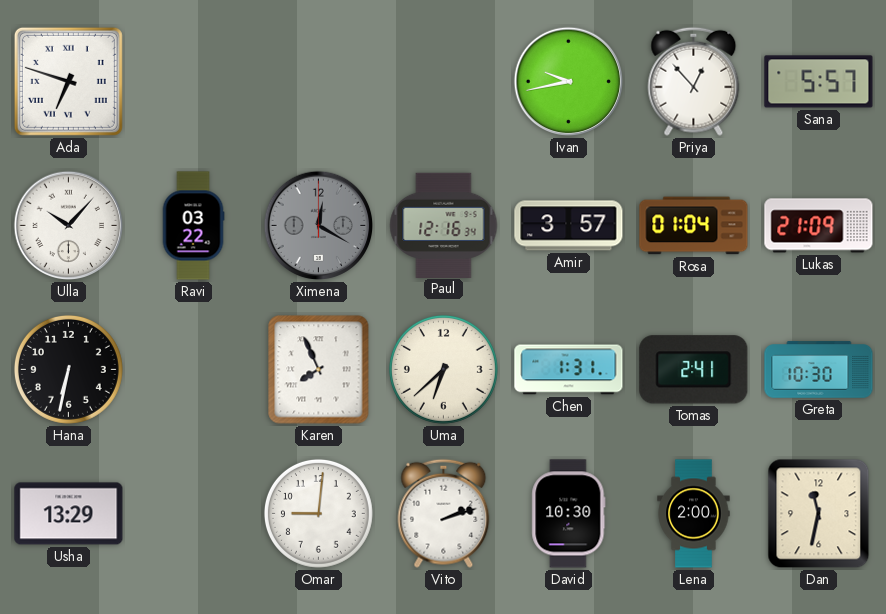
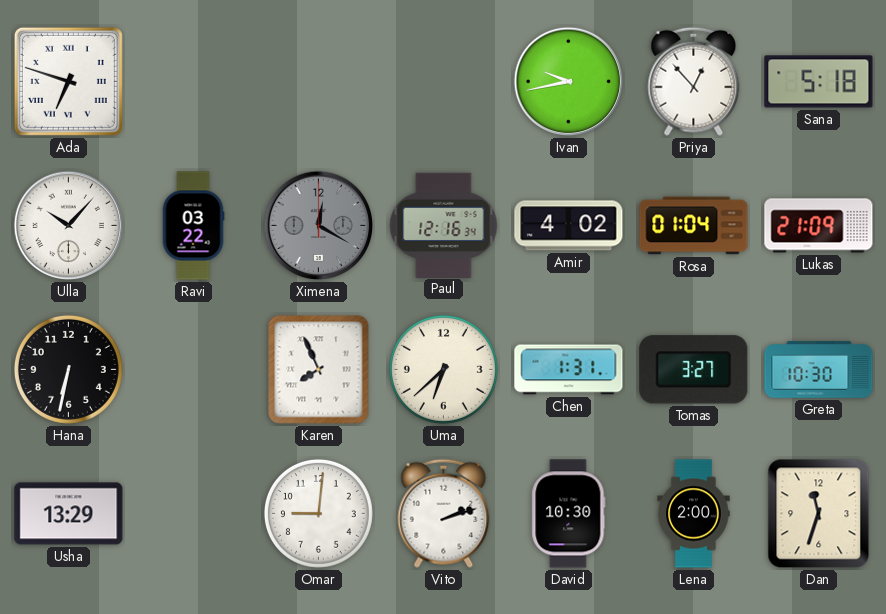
Sana: 5:57 -> 5:18 (819, 82)
Amir: 3:57 -> 4:02 (569, 226)
Tomas: 2:41 -> 3:27 (694, 370)
Dan: 11:32 -> 11:33 (819, 514)
